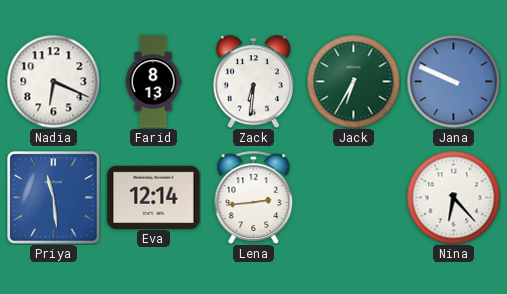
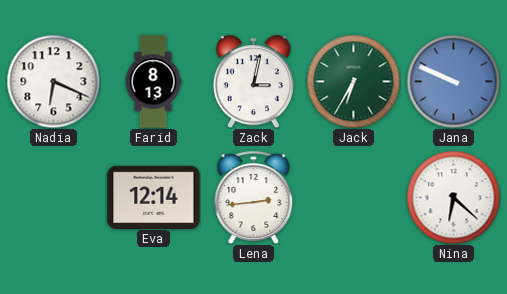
Zack: 6:31 -> 3:02 (253, 81)
Priya: 11:29 -> none (54, 198)
Nina: 6:23 -> 6:22 (453, 197)
